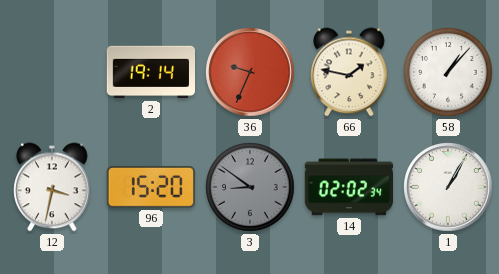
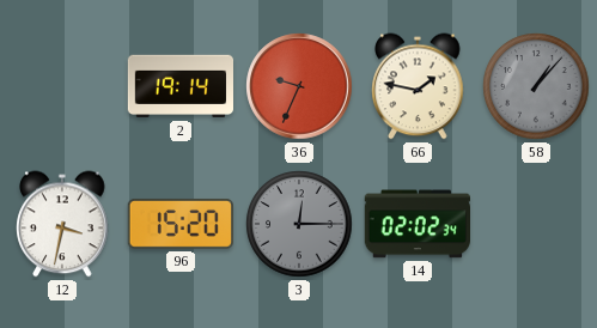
58 dial: white -> grey (536, 86)
3: 8:51 -> 12:15 (299, 224)
1: 1:05 -> none (448, 187)
